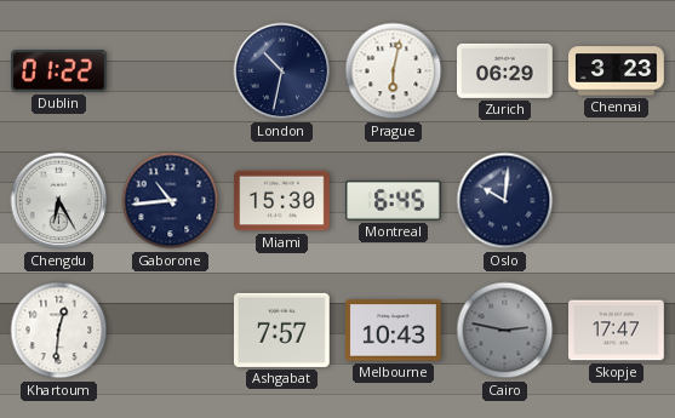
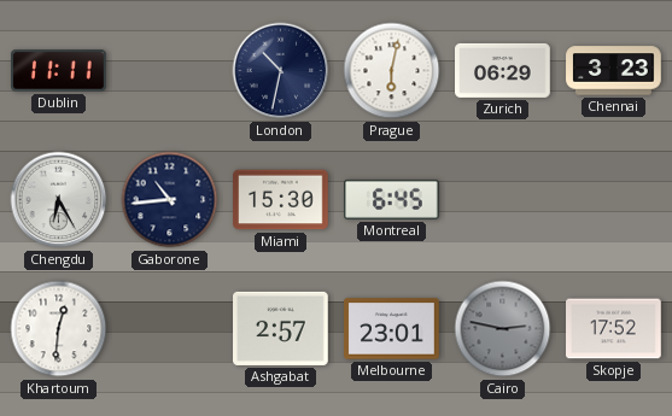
Dublin: 01:22 -> 11:11 (59, 71)
Oslo: 10:01 -> none (505, 201)
Ashgabat: 7:57 -> 2:57 (281, 328)
Melbourne: 10:43 -> 23:01 (392, 329)
Skopje: 17:47 -> 17:52 (614, 329)
